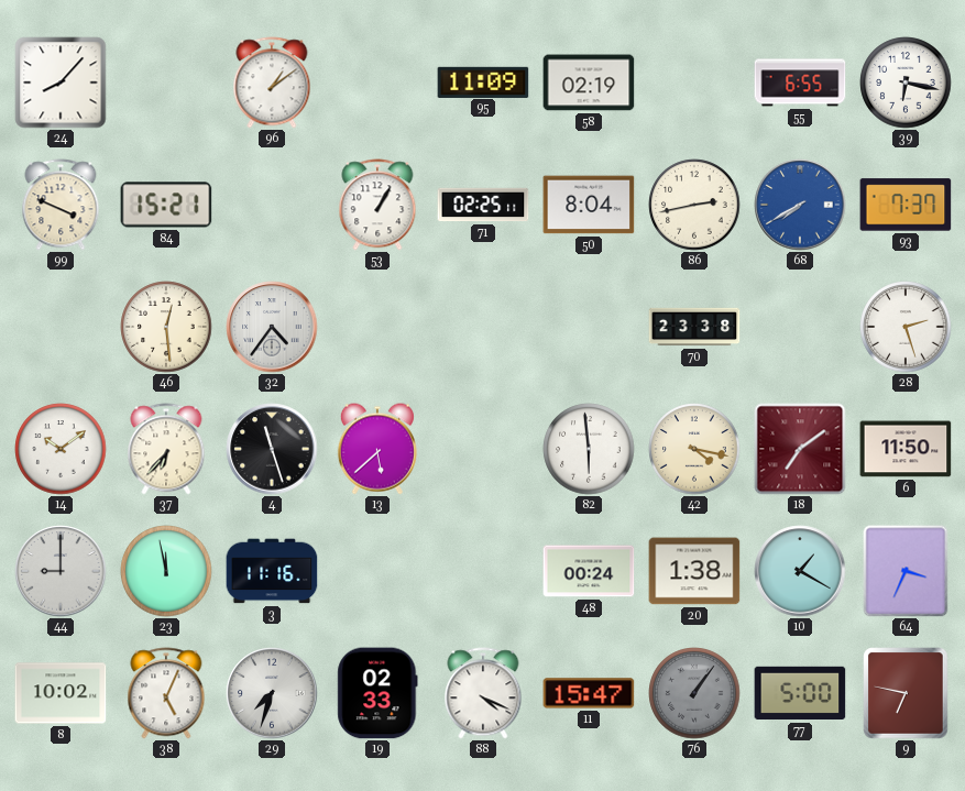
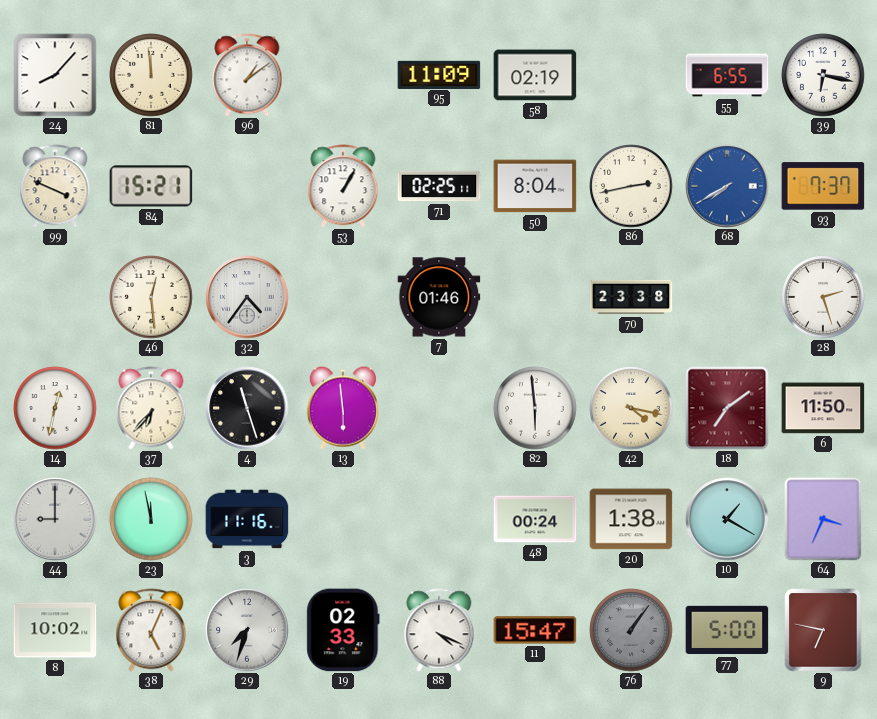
81: none -> 11:59 (151, 75)
7: none -> 01:46 (439, 297)
14: 10:09 -> 12:32 (55, 408)
13: 5:38 -> 5:59 (343, 408)
